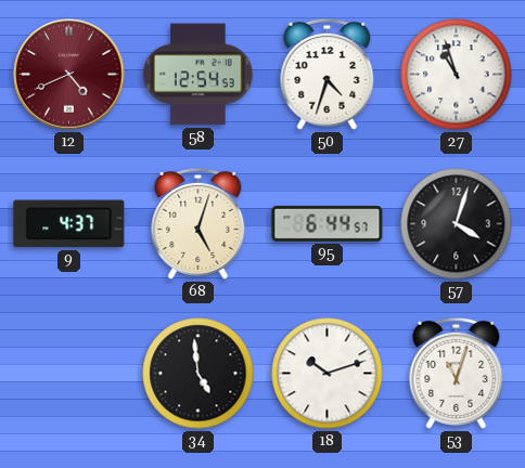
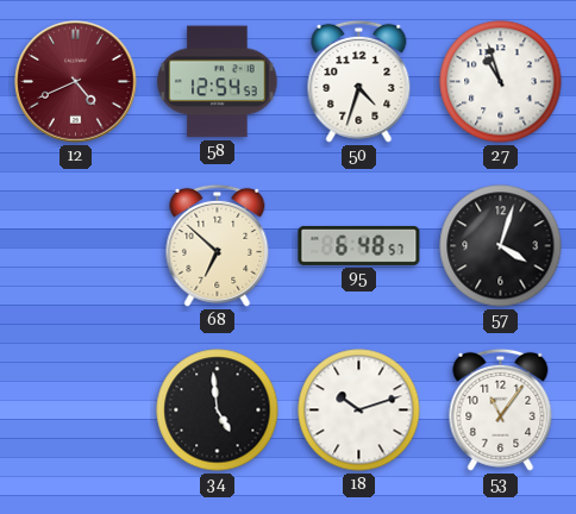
9: 4:37 -> none (69, 224)
68: 5:03 -> 6:52 (218, 245)
95: 6:44 -> 6:48 (359, 245)
53: 11:03 -> 11:06 (501, 409)
